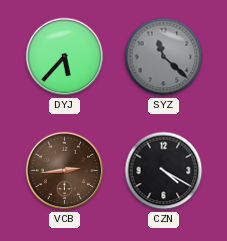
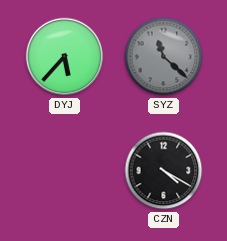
VCB: 2:44 -> none (65, 171)
